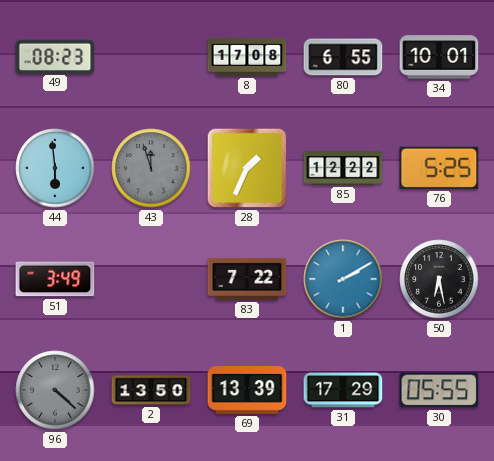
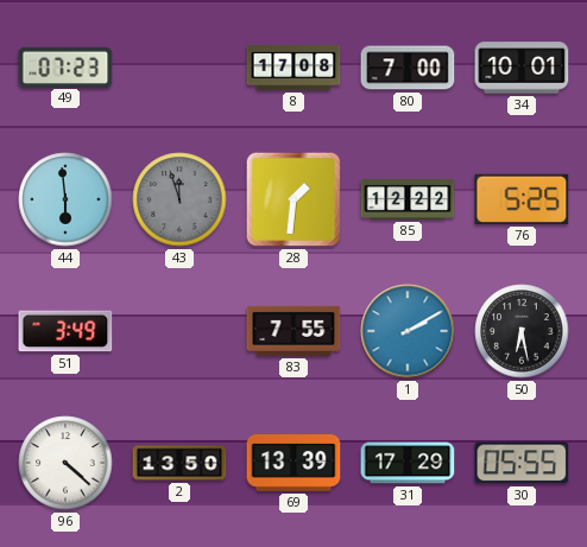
49: 08:23 -> 07:23 (65, 66)
80: 6:55 -> 7:00 (408, 68)
28: 1:34 -> 1:31 (293, 199)
83: 7:22 -> 7:55 (293, 331)
96 dial: grey -> white (65, 463)
